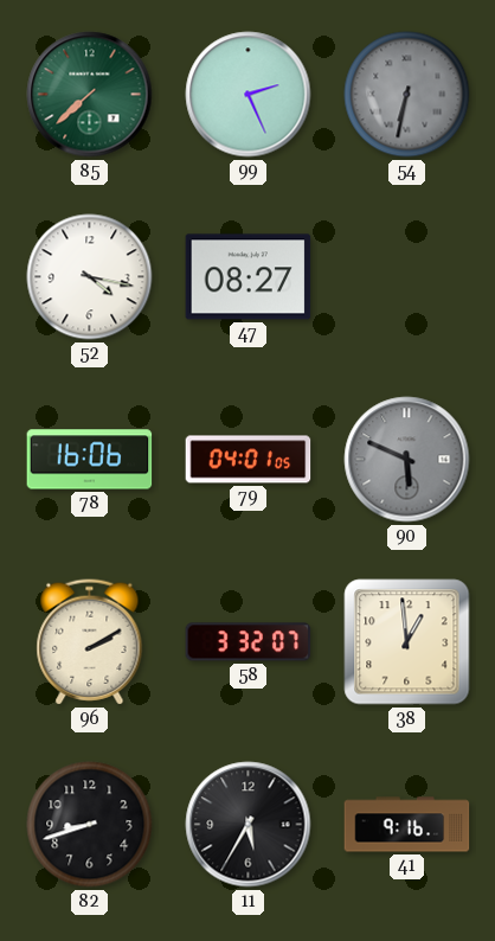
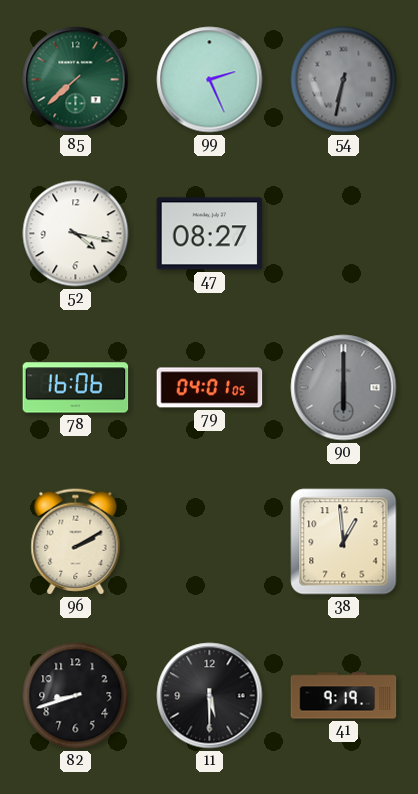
90: 5:49 -> 6:00 (344, 388)
58: 3:32 -> none (249, 642)
11: 5:35 -> 5:30 (210, 696)
41: 9:16 -> 9:19 (344, 696)
